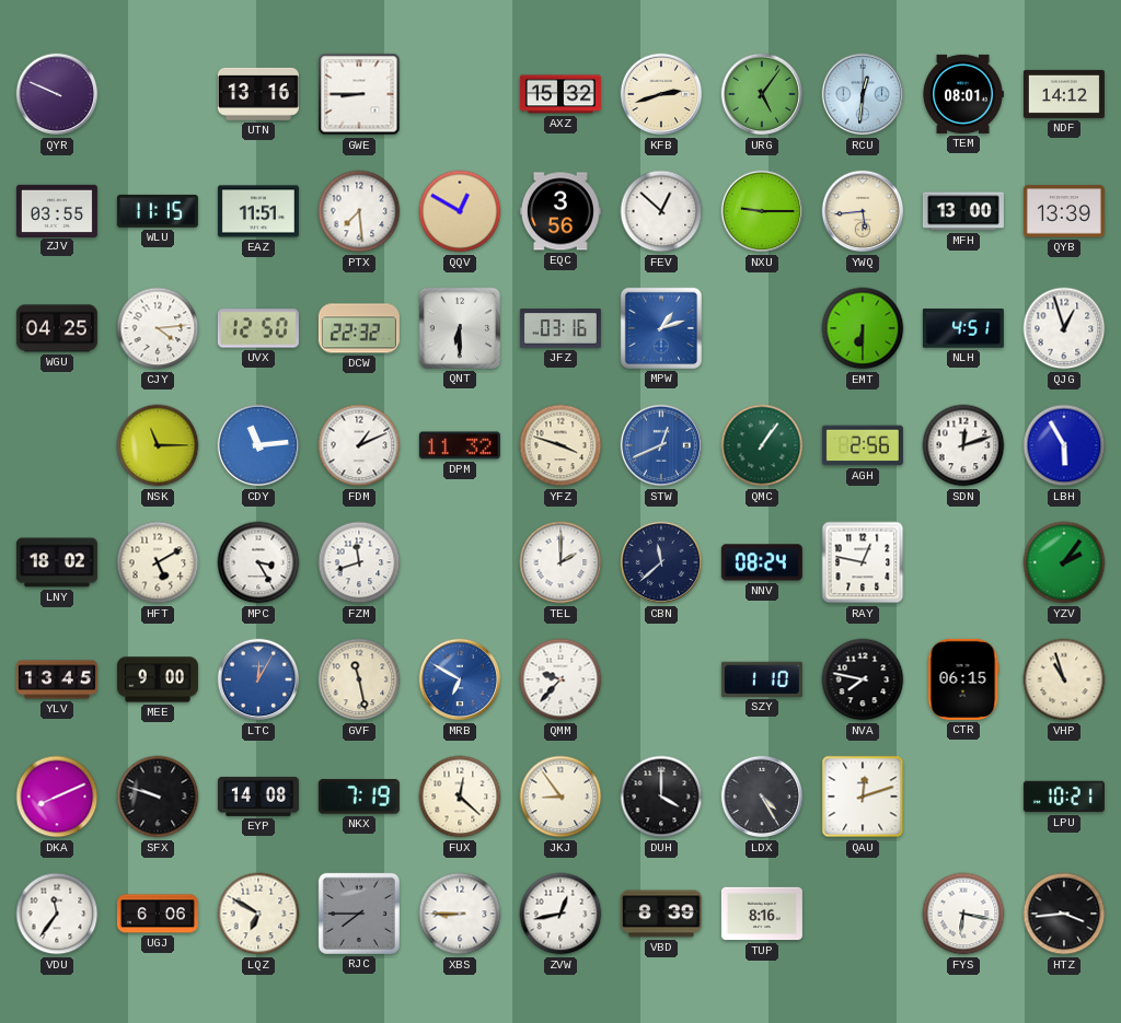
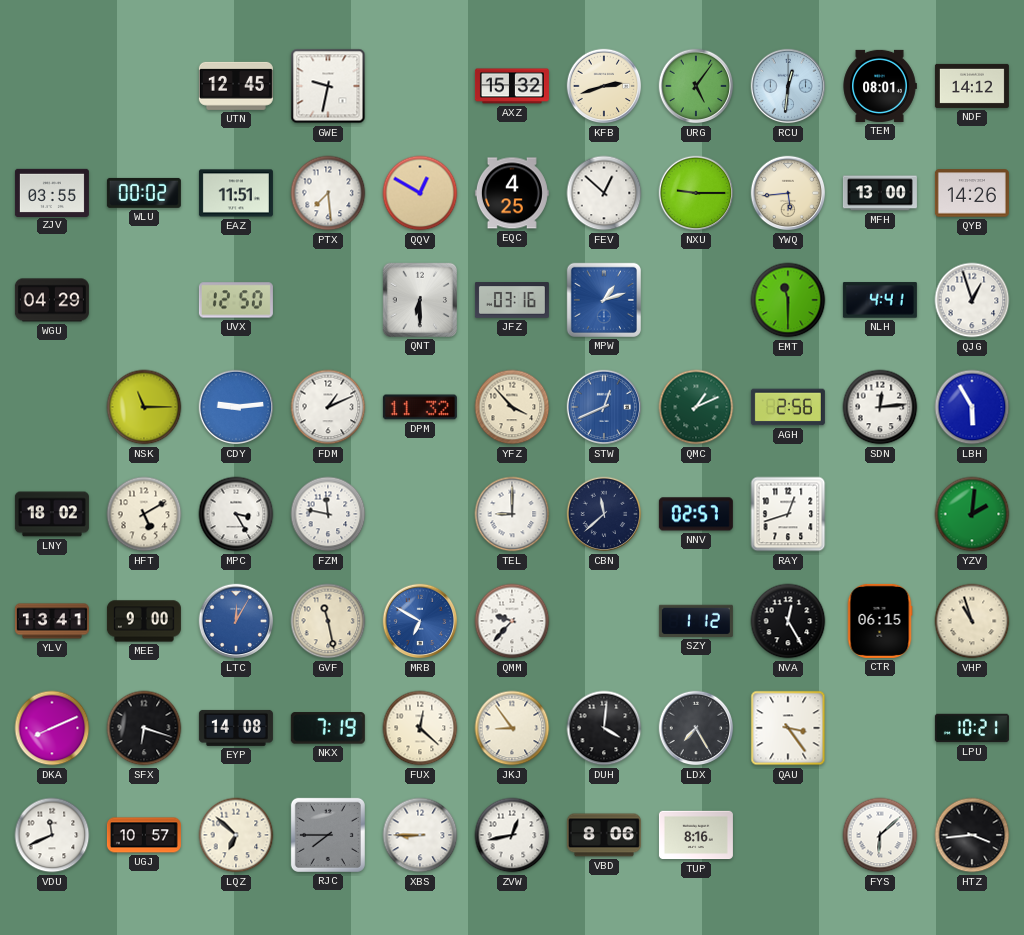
QYR: 9:49 -> none (57, 94)
UTN: 13:16 -> 12:45 (236, 86)
GWE: 8:45 -> 9:32 (328, 86)
WLU: 11:15 -> 00:02 (144, 193)
EQC: 3:56 -> 4:25 (512, 193)
QYB: 13:39 -> 14:26 (972, 193)
WGU: 04:25 -> 04:29 (52, 300)
CJY: 4:14 -> none (158, 328)
DCW: 22:32 -> none (359, 328)
EMT: 6:30 -> 11:30 (788, 300)
NLH: 4:51 -> 4:41 (880, 300)
CDY: 11:14 -> 9:14 (236, 407)
YFZ: 3:48 -> 3:53 (512, 407)
QMC: 1:06 -> 1:11 (696, 407)
SDN: 12:12 -> 12:14 (880, 407)
FZM: 11:42 -> 11:47 (328, 514)
TEL: 2:00 -> 9:00 (512, 514)
NNV: 08:24 -> 02:57 (696, 514)
RAY: 12:47 -> 12:42 (788, 514)
YZV: 2:06 -> 2:01 (972, 514)
YLV: 13:45 -> 13:41 (52, 621)
SZY: 1:10 -> 1:12 (696, 621)
NVA: 7:47 -> 12:25 (788, 621)
SFX: 9:48 -> 6:18 (144, 728)
DUH: 4:00 -> 4:01 (604, 728)
LDX: 4:25 -> 7:25 (696, 728)
QAU: 12:12 -> 3:24 (788, 728)
VDU: 11:36 -> 11:41 (52, 835)
UGJ: 6:06 -> 10:57 (144, 835)
LQZ: 6:50 -> 6:52 (236, 835)
VBD: 8:39 -> 8:06 (604, 835)
FYS: 6:17 -> 6:08 (880, 835)
